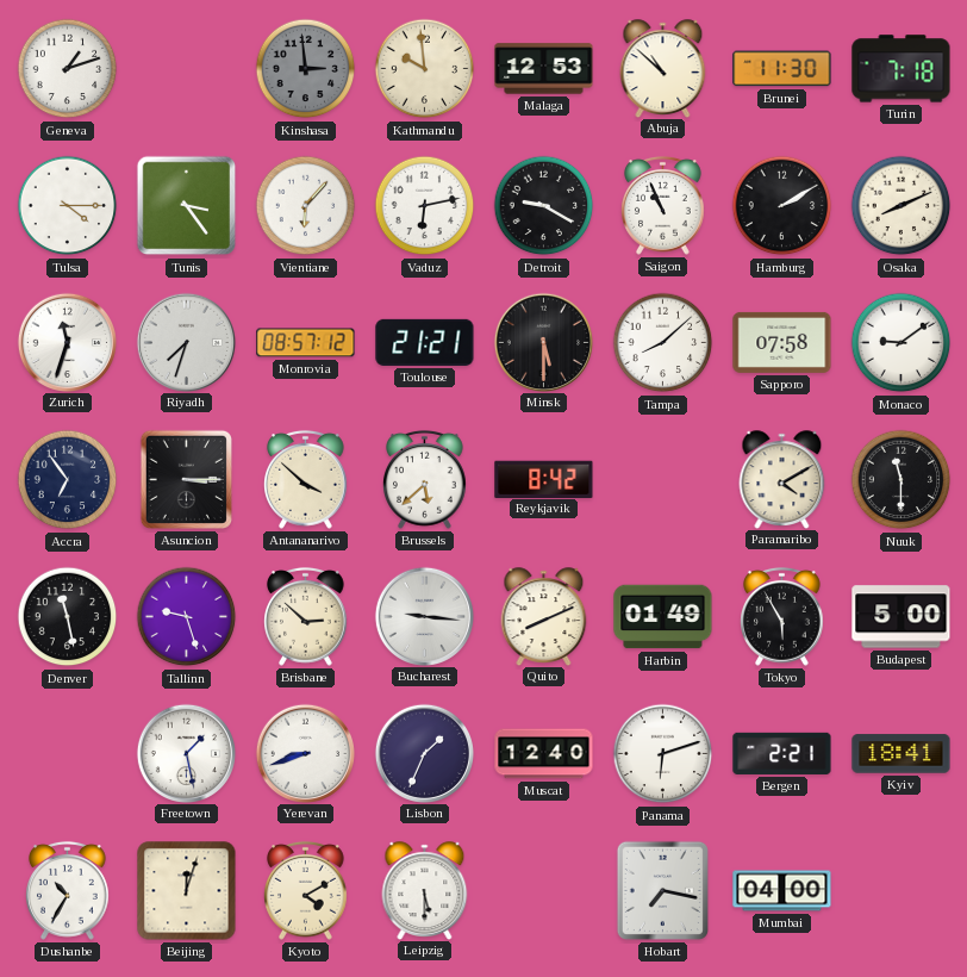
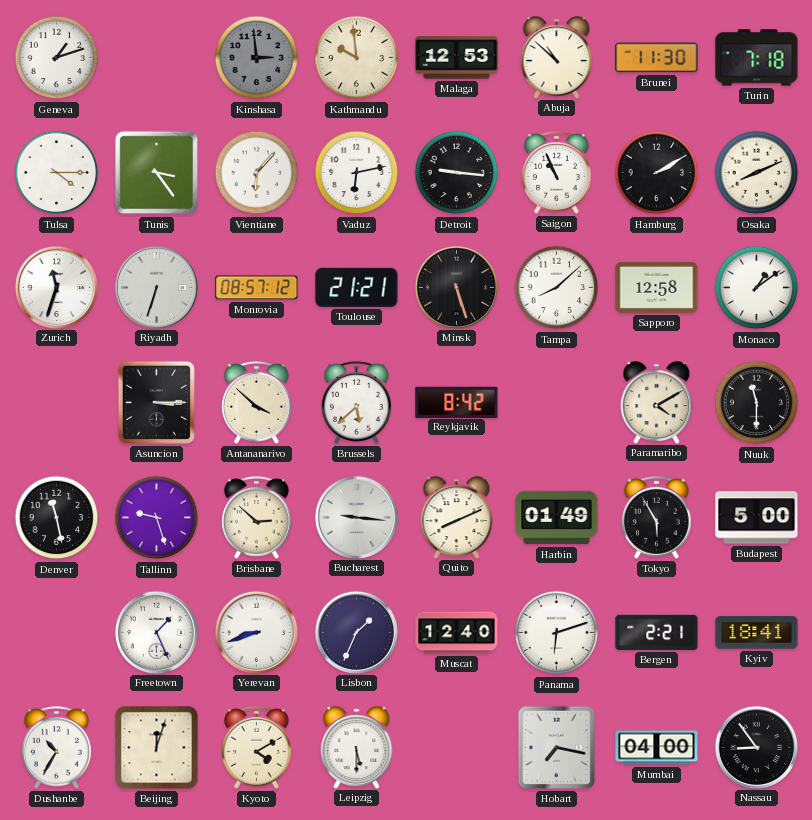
Detroit: 9:20 -> 9:16 (457, 173)
Riyadh: 7:33 -> 6:33 (156, 287)
Minsk: 5:30 -> 5:27 (456, 287)
Sapporo: 07:58 -> 12:58 (657, 287)
Monaco: 9:09 -> 1:09 (757, 288)
Accra: 6:54 -> none (68, 480)
Freetown: 1:28 -> 1:26 (156, 632)
Nassau: none -> 8:54 (756, 747)
